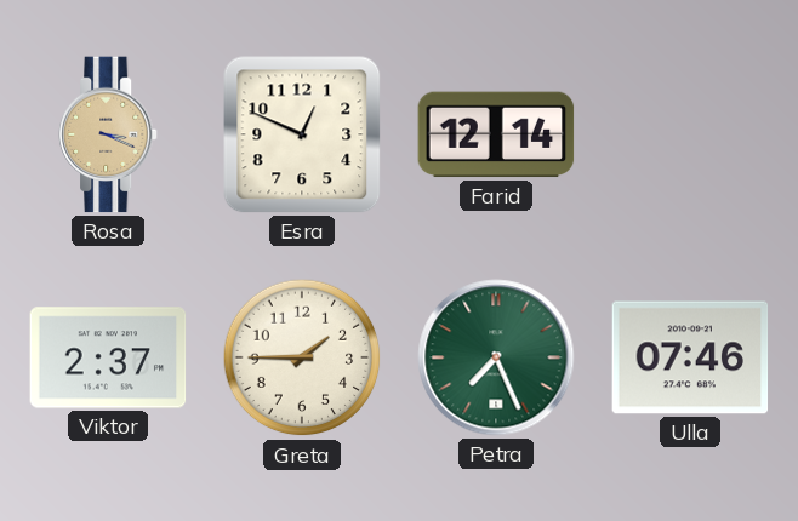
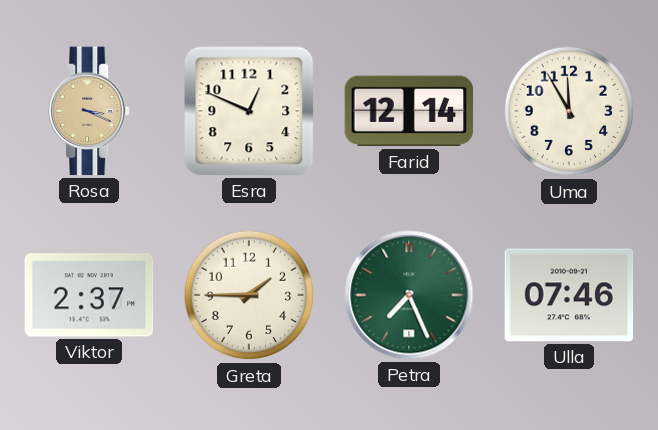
Uma: none -> 11:55 (569, 111)
